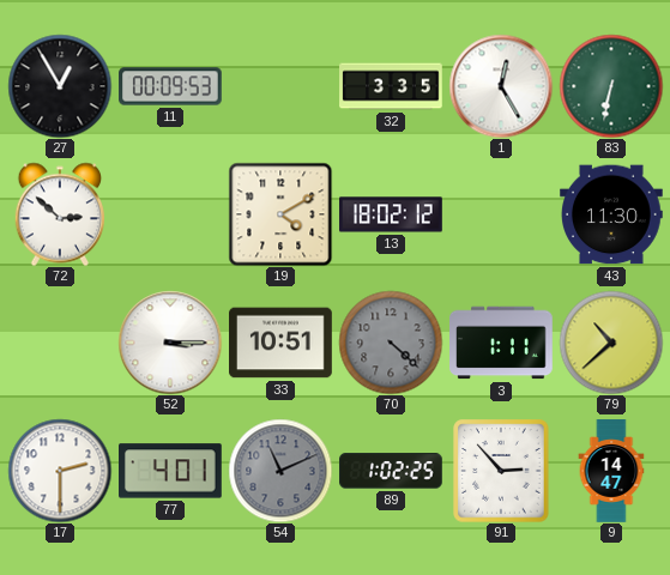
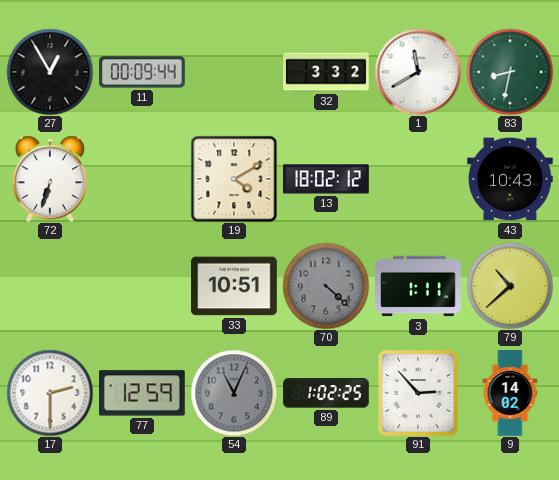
11: 00:09:53 -> 00:09:44 (142, 72)
32: 3:35 -> 3:32 (326, 72)
1: 12:25 -> 11:40 (418, 72)
83: 6:32 -> 8:32 (510, 72)
72: 2:52 -> 6:33 (49, 179)
43: 11:30 -> 10:43 (511, 179)
52: 3:15 -> none (170, 343)
77: 4:01 -> 12:59 (143, 393)
54: 11:11 -> 11:04 (234, 393)
9: 14:47 -> 14:02 (510, 393)
